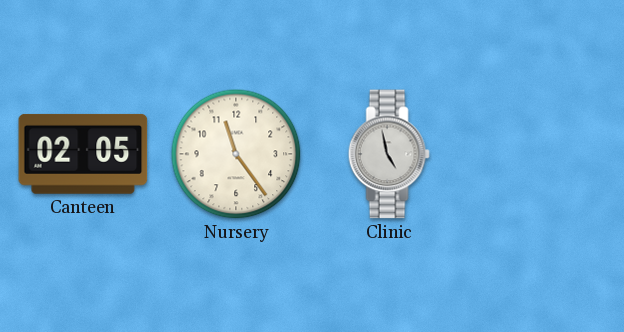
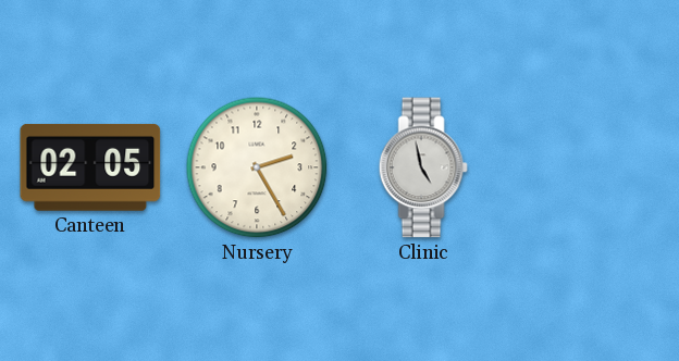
Nursery: 11:24 -> 2:25 (257, 167)
